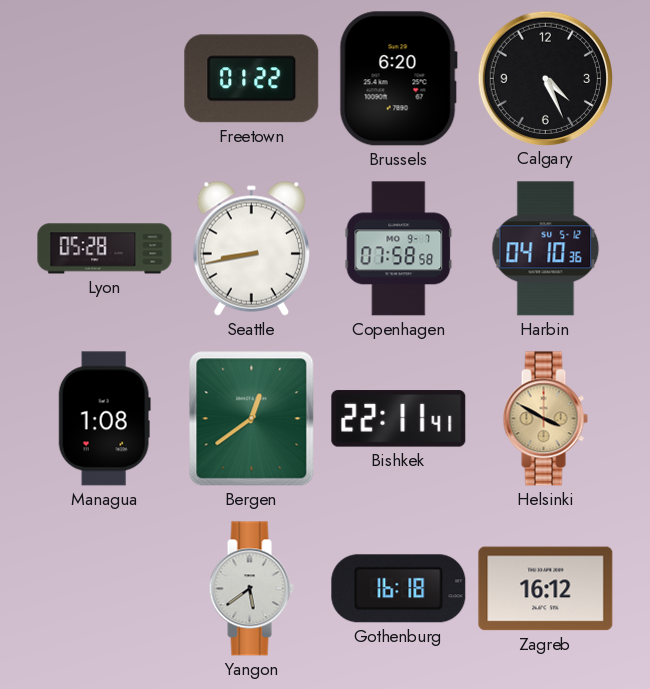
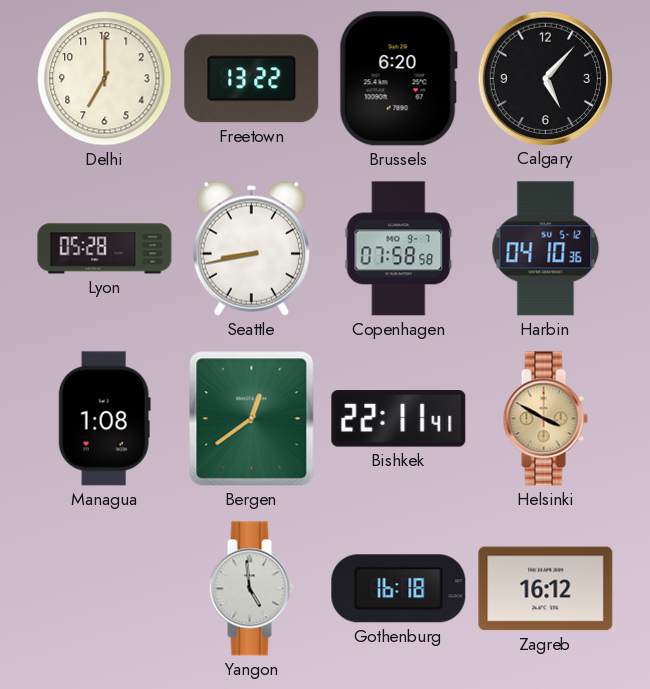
Delhi: none -> 7:00 (105, 79)
Freetown: 01:22 -> 13:22 (252, 79)
Calgary: 4:26 -> 5:07 (545, 78)
Yangon: 5:39 -> 4:59 (251, 589)
